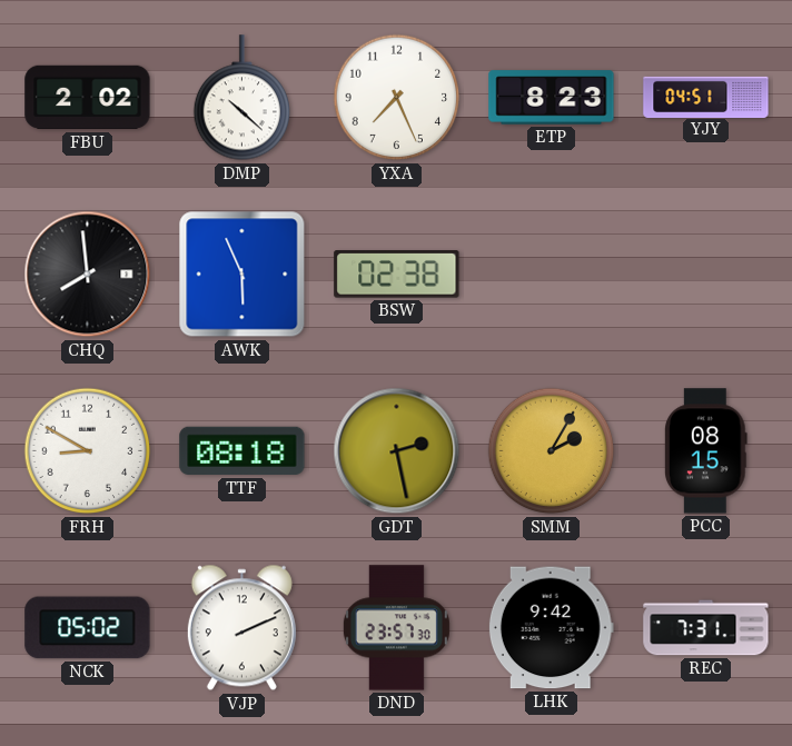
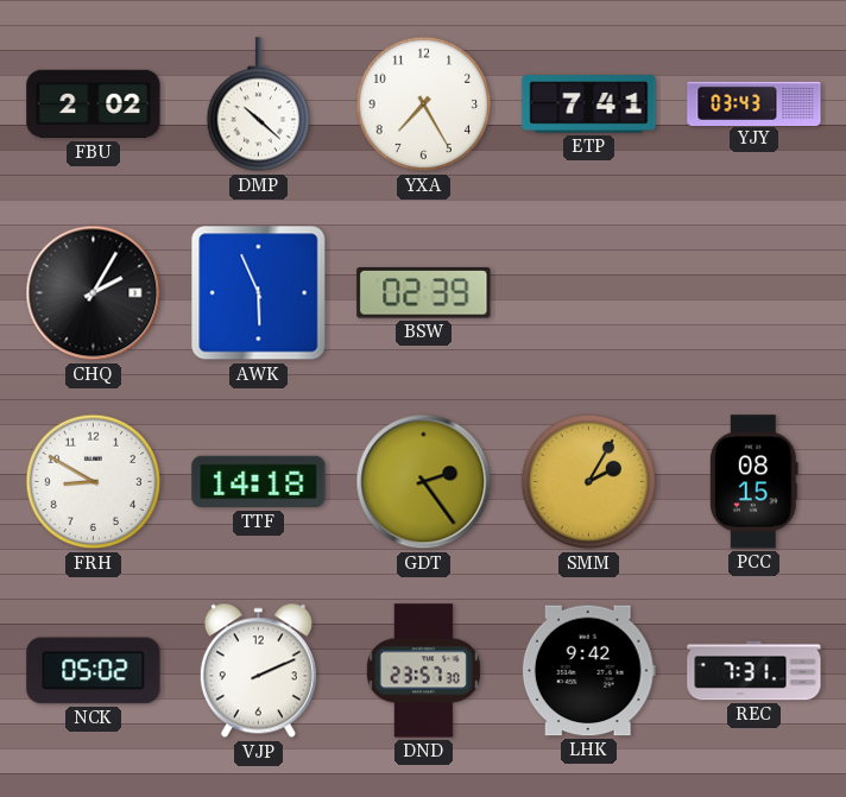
YXA: 7:26 -> 7:25 (424, 105)
ETP: 8:23 -> 7:41 (589, 105)
YJY: 04:51 -> 03:43 (755, 103)
CHQ: 7:59 -> 2:05 (94, 293)
BSW: 02:38 -> 02:39 (424, 293)
TTF: 08:18 -> 14:18 (259, 482)
GDT: 2:28 -> 2:24 (424, 482)
